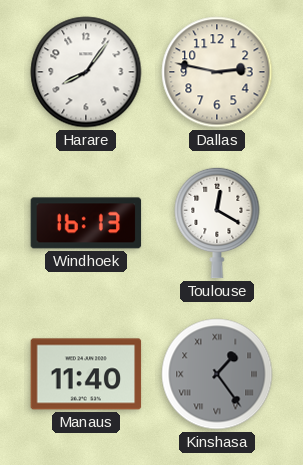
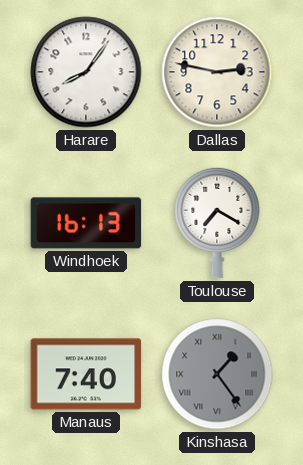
Toulouse: 12:20 -> 7:20 (217, 223)
Manaus: 11:40 -> 7:40 (86, 374)
